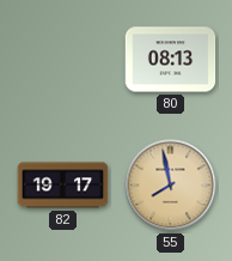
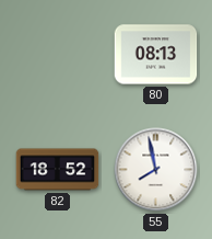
82: 19:17 -> 18:52 (58, 170)
55 dial: champagne -> white (156, 170)
